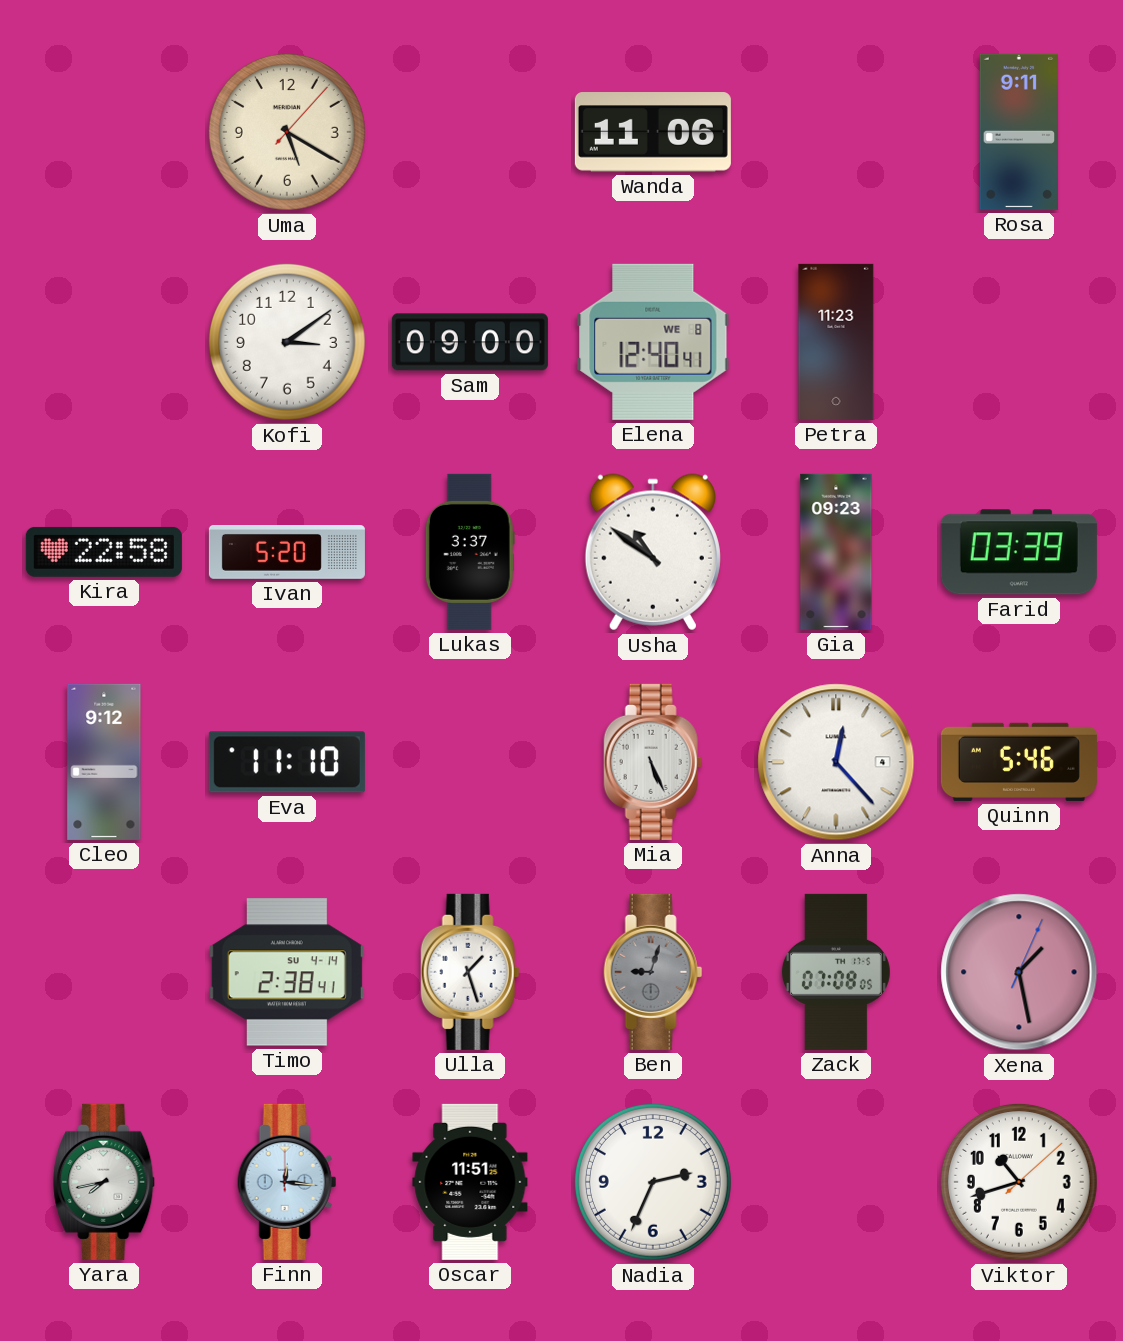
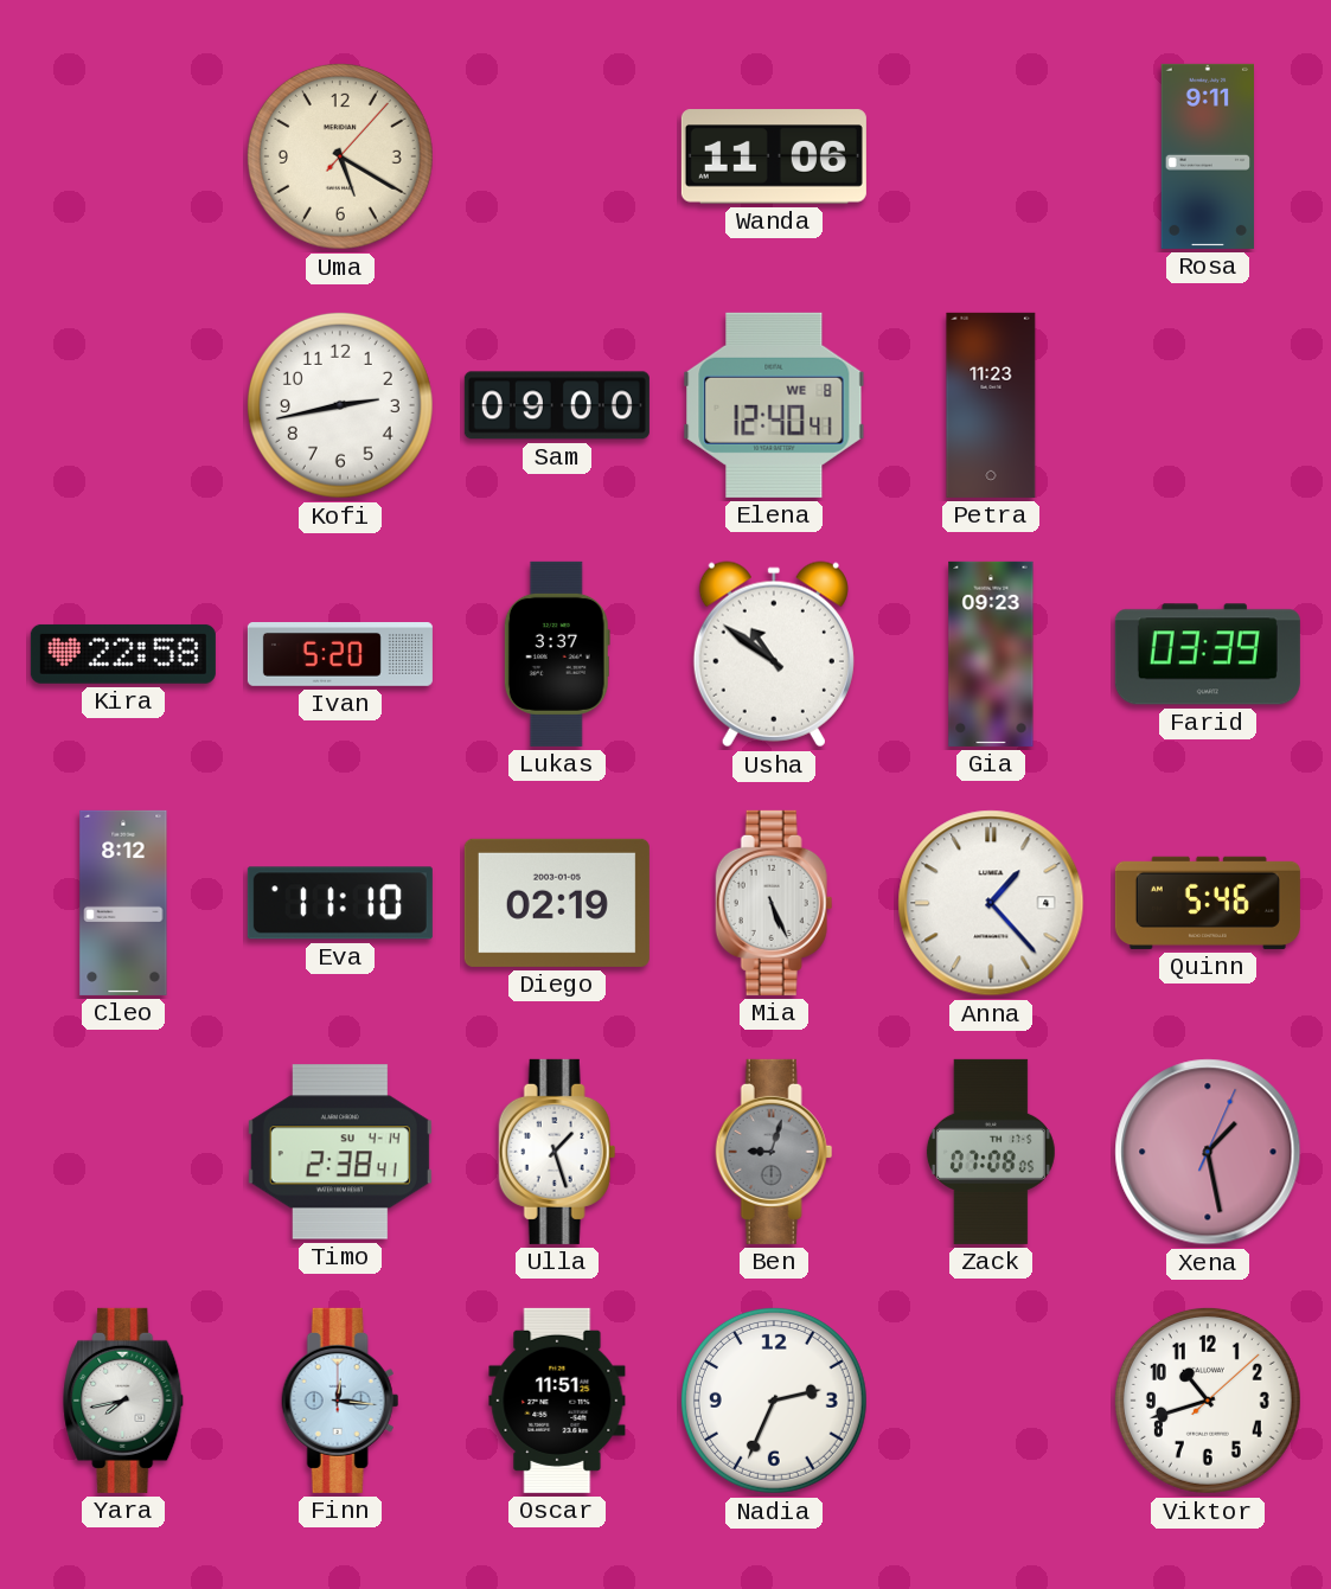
Kofi: 3:09 -> 2:43 (340, 405)
Cleo: 9:12 -> 8:12 (123, 903)
Diego: none -> 02:19 (557, 903)
Anna: 12:23 -> 1:23 (991, 903)
